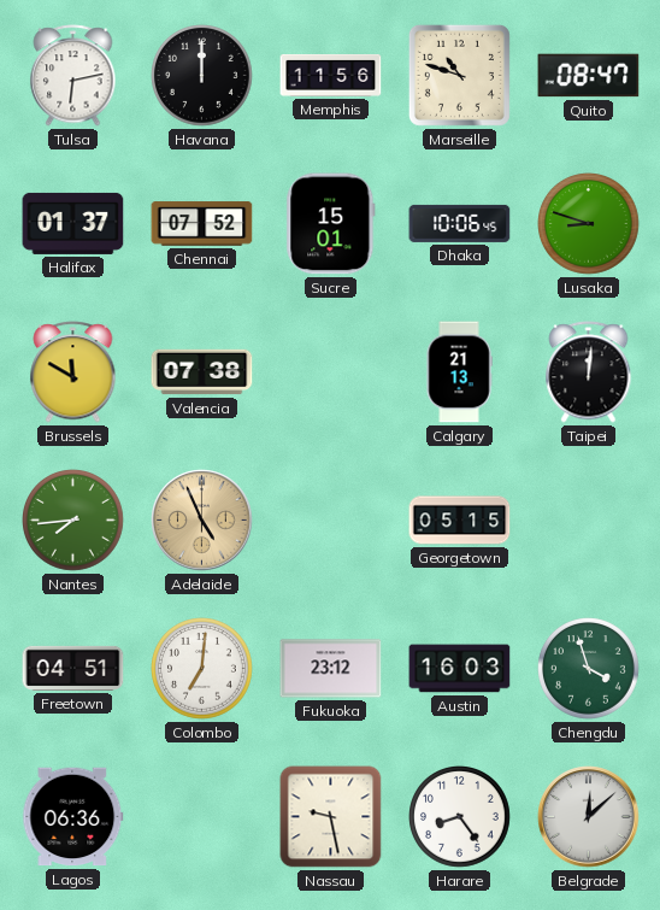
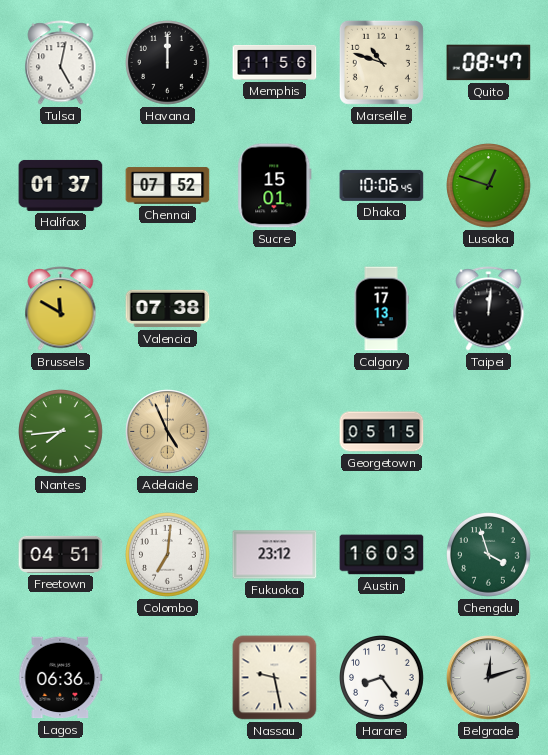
Tulsa: 6:13 -> 5:02 (61, 63)
Lusaka: 8:48 -> 12:48 (489, 186)
Calgary: 21:13 -> 17:13 (381, 309)
Belgrade: 12:08 -> 12:12 (489, 678)
